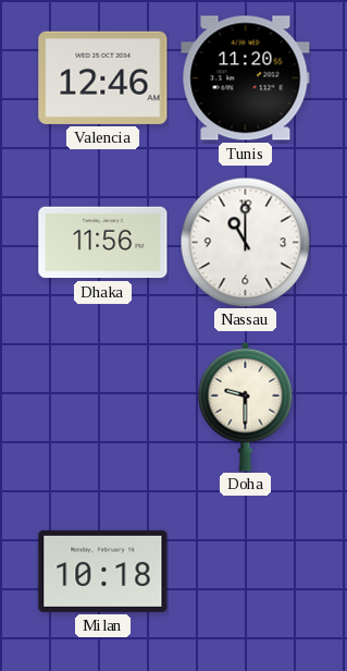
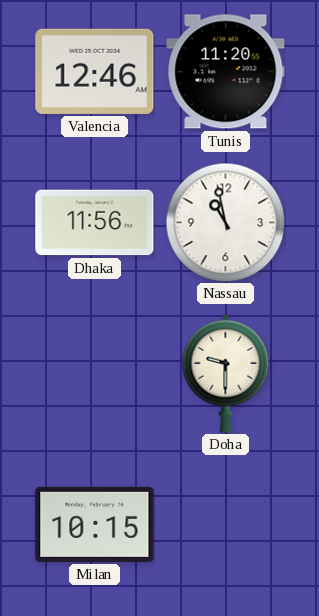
Nassau: 11:00 -> 10:58 (225, 222)
Milan: 10:18 -> 10:15 (95, 524)
